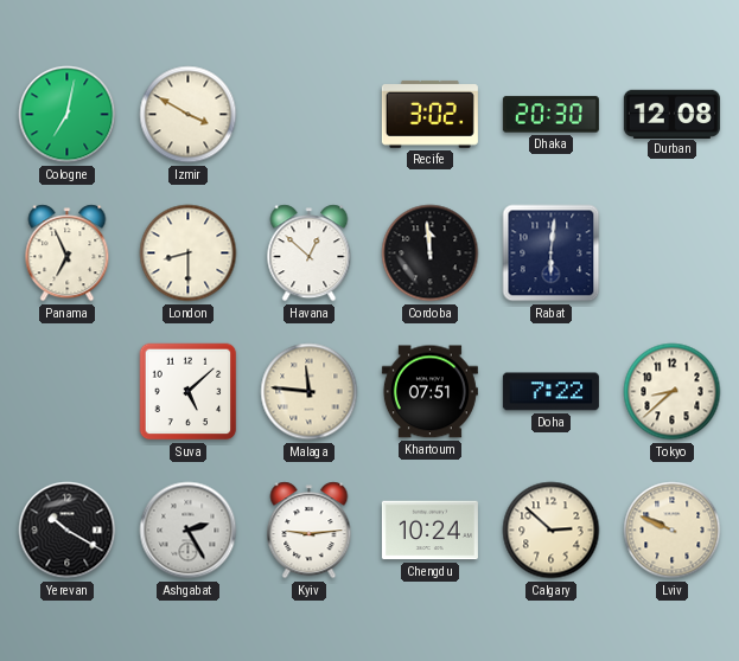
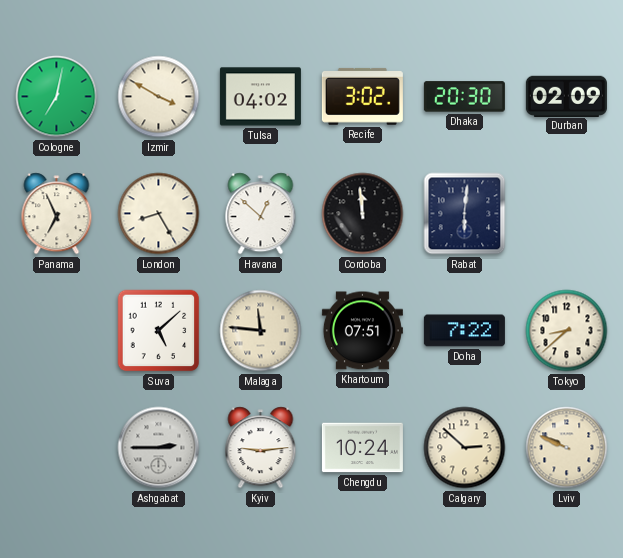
Tulsa: none -> 04:02 (260, 97)
Durban: 12:08 -> 02:09 (566, 96)
London: 8:30 -> 8:25 (159, 214)
Yerevan: 10:20 -> none (68, 531)
Ashgabat: 2:25 -> 2:45 (159, 448)
